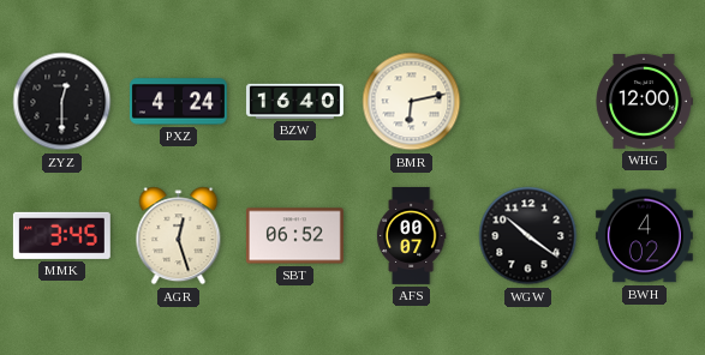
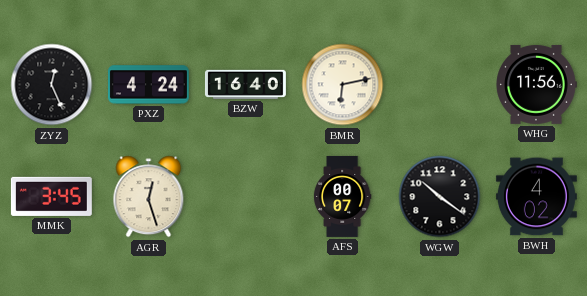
ZYZ: 12:30 -> 12:26 (52, 85)
WHG: 12:00 -> 11:56 (536, 84)
SBT: 06:52 -> none (294, 236)
